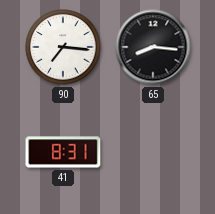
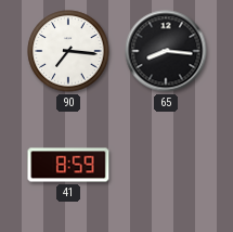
41: 8:31 -> 8:59 (68, 165)
